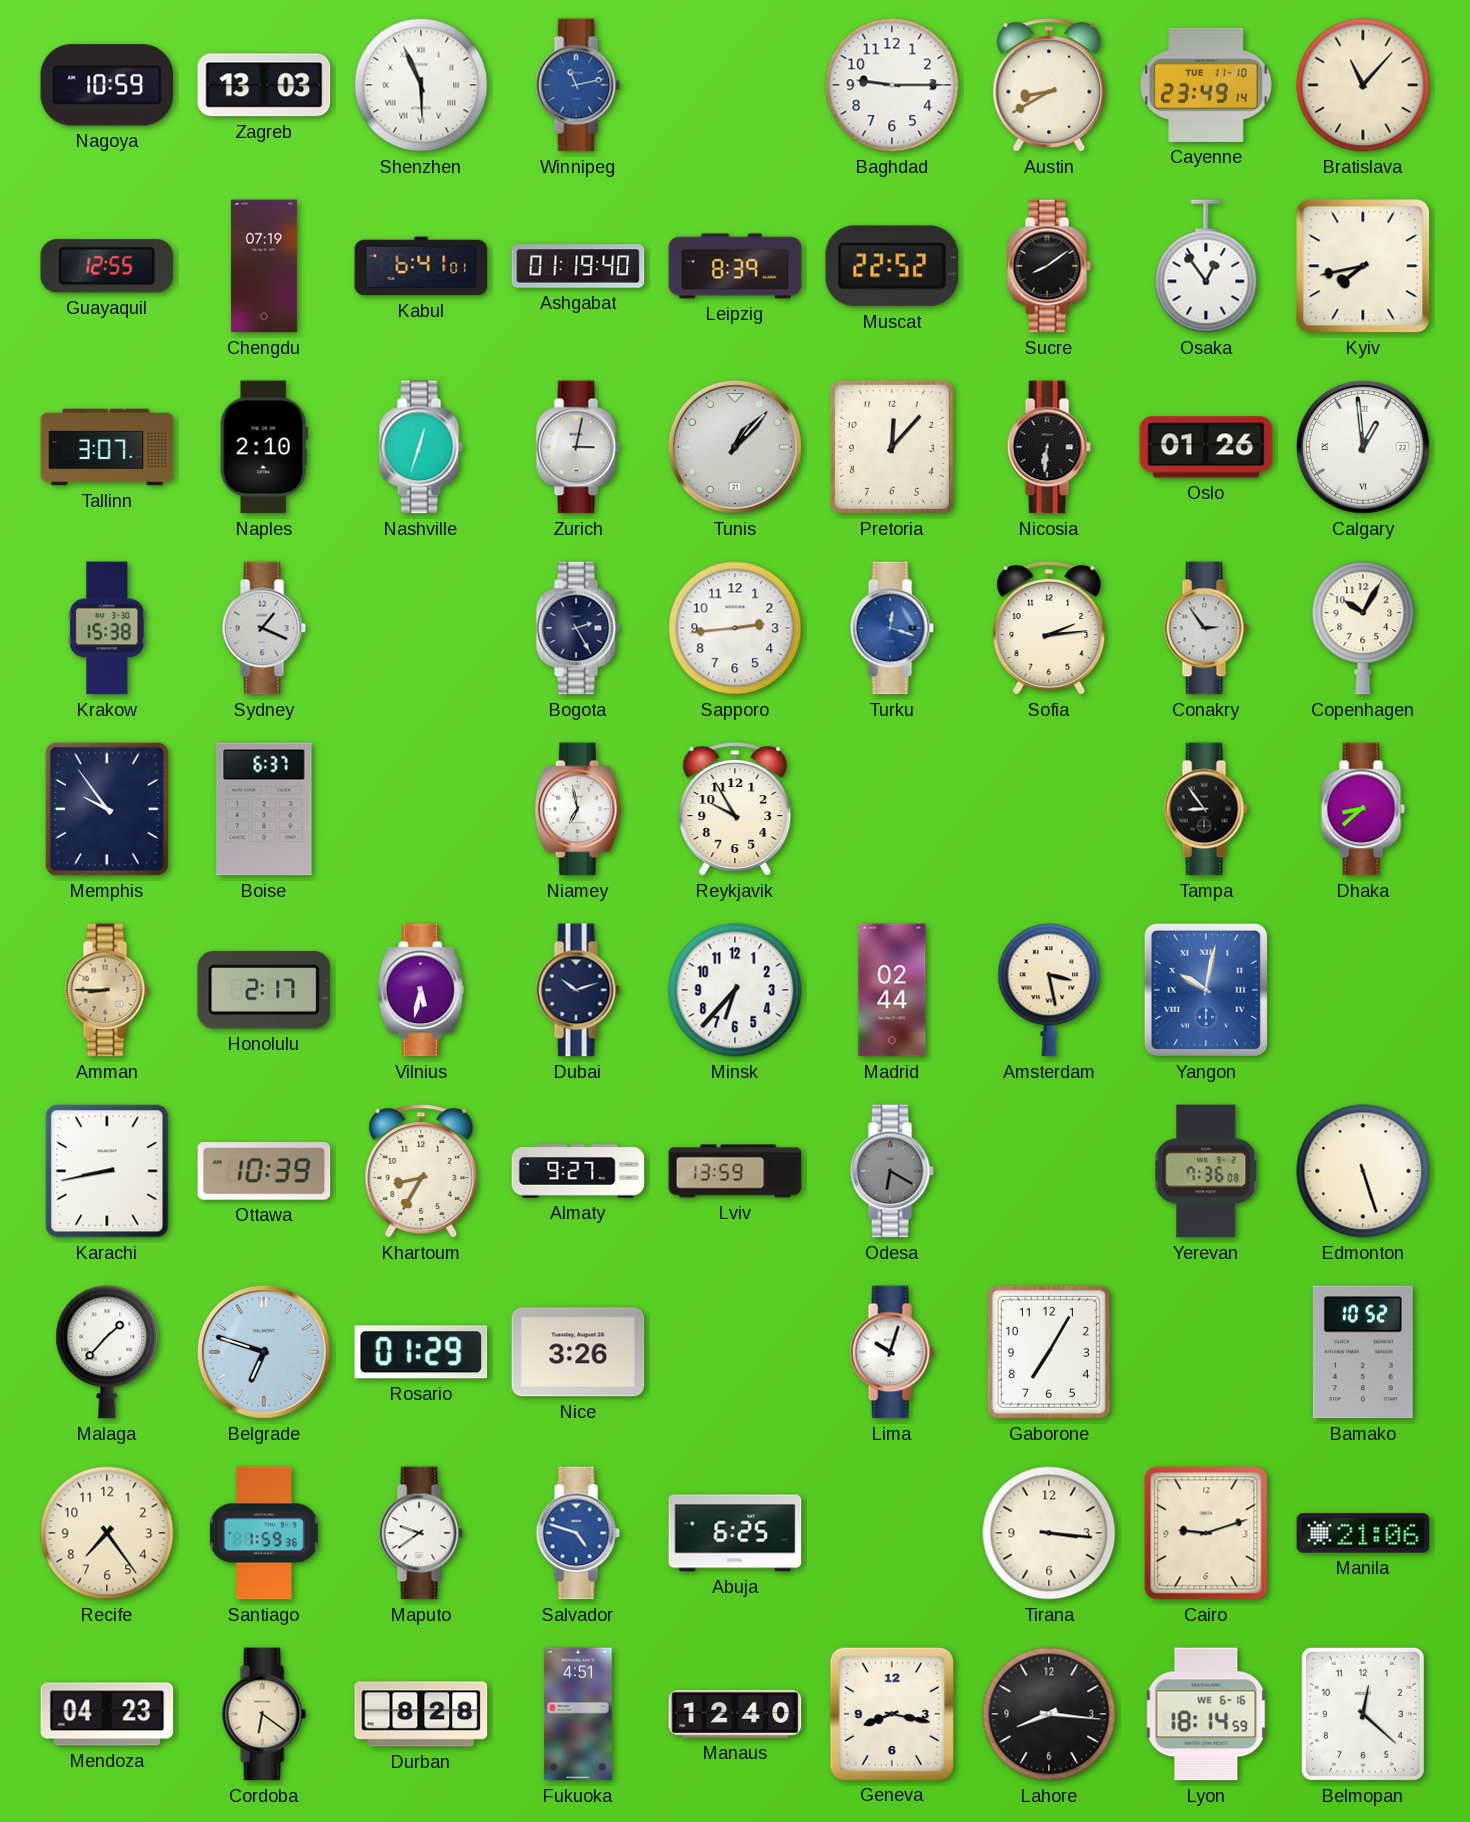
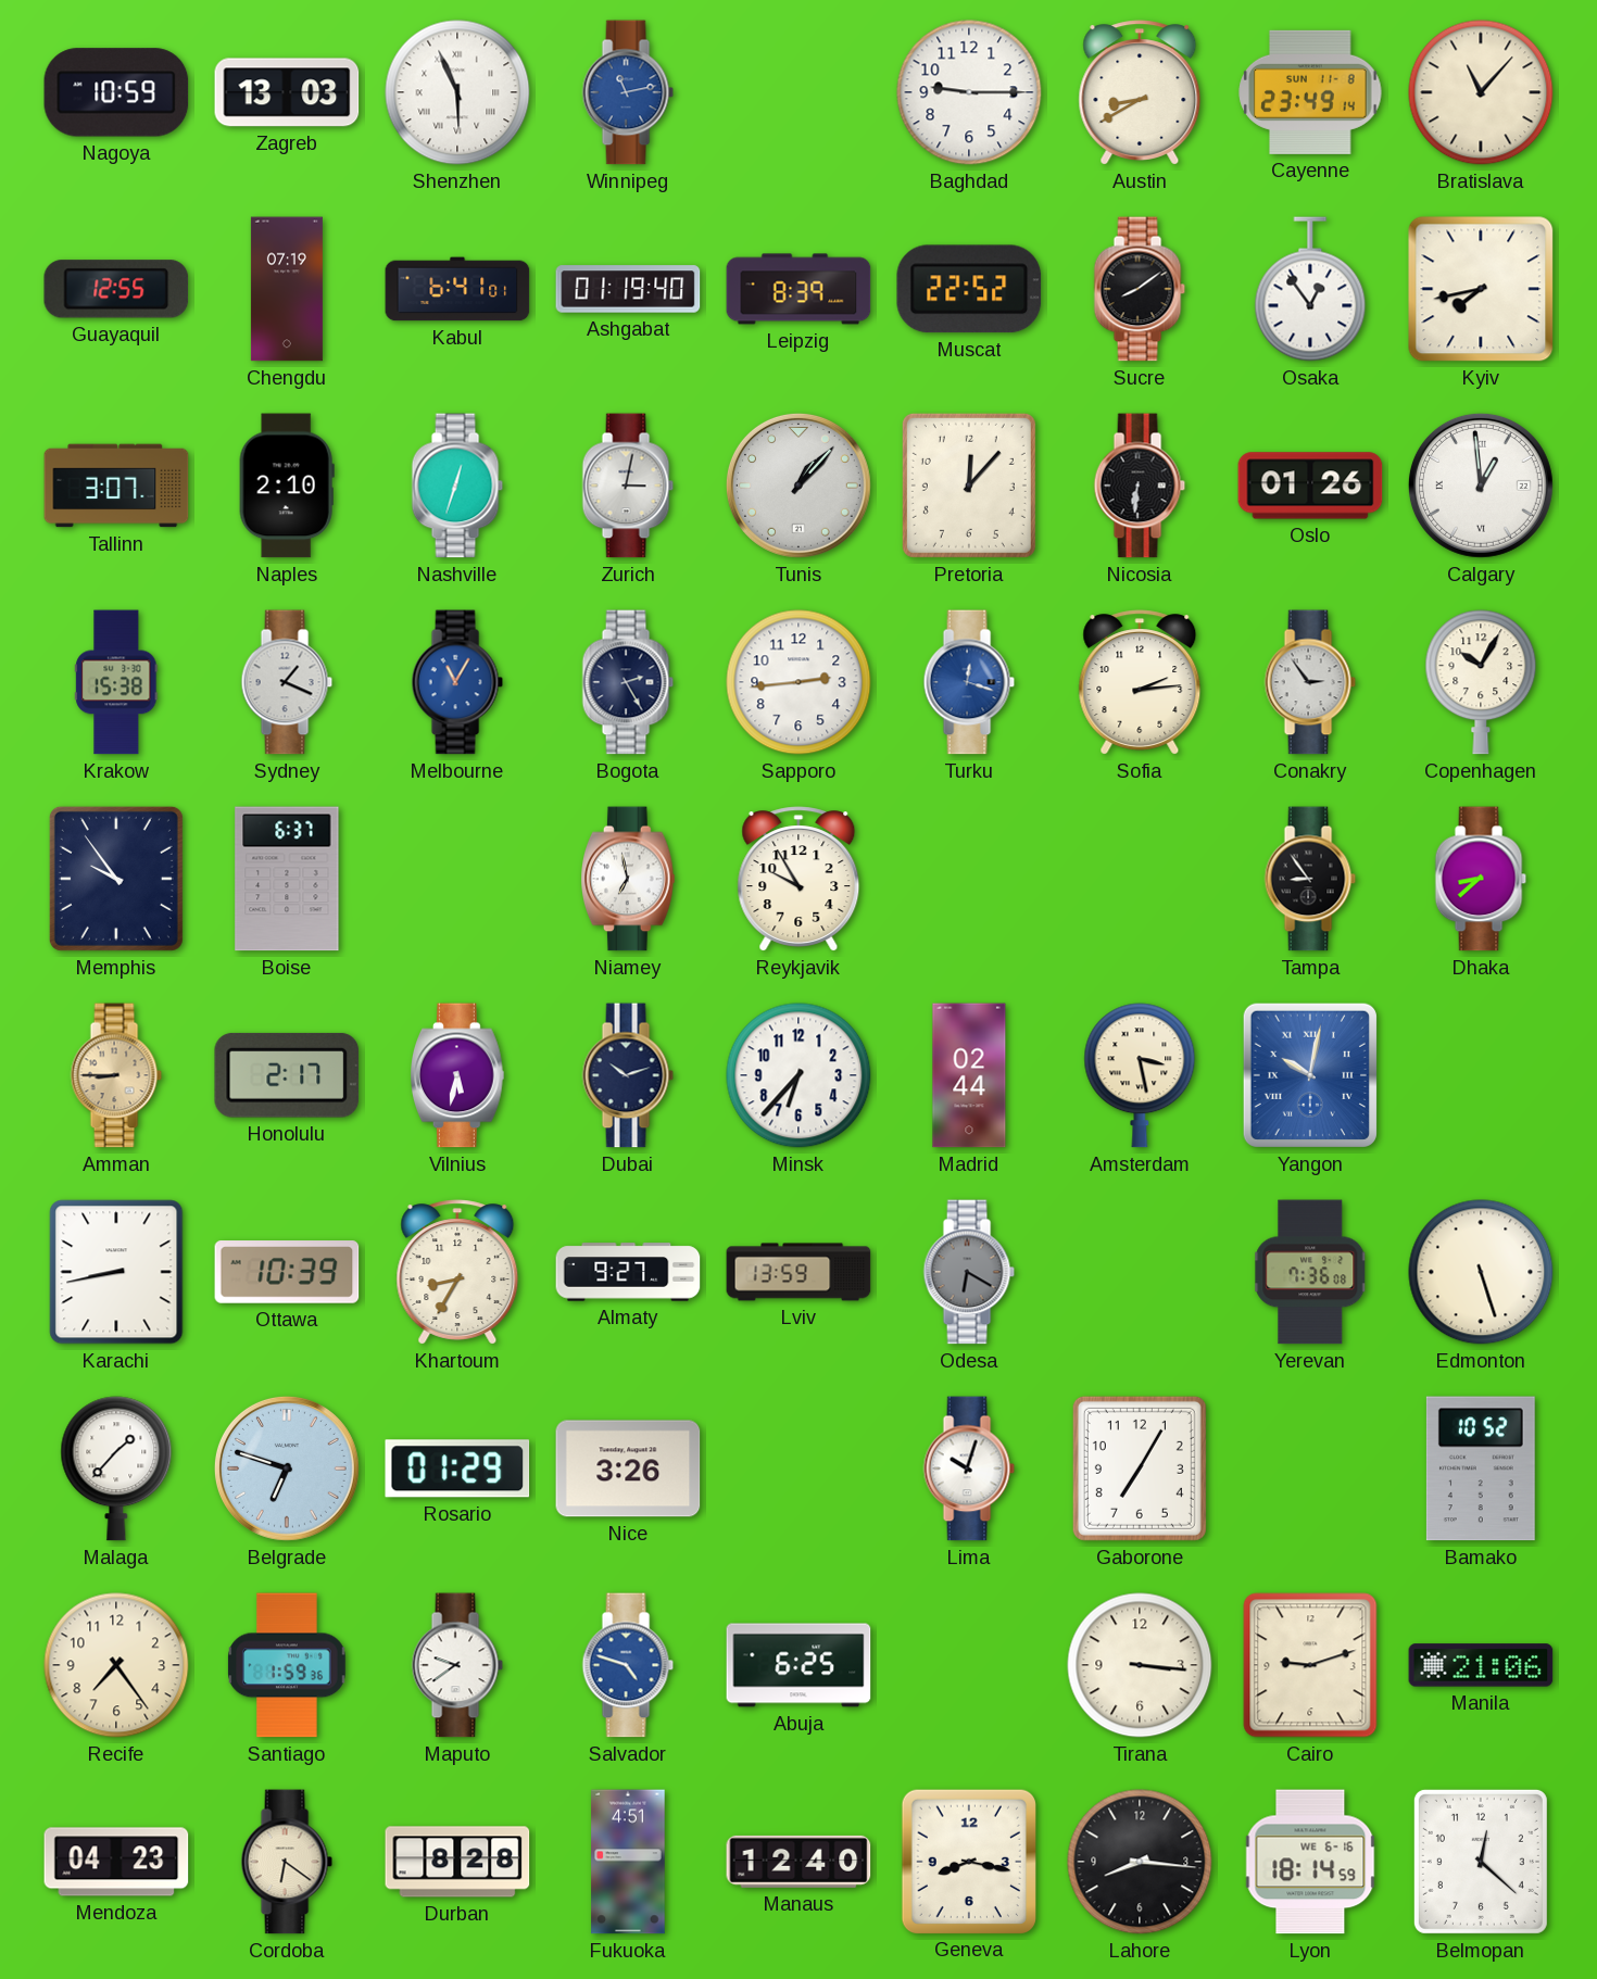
Cayenne date: TUE 11-10 -> SUN 11-8 (1310, 92)
Melbourne: none -> 11:05 (457, 682)
